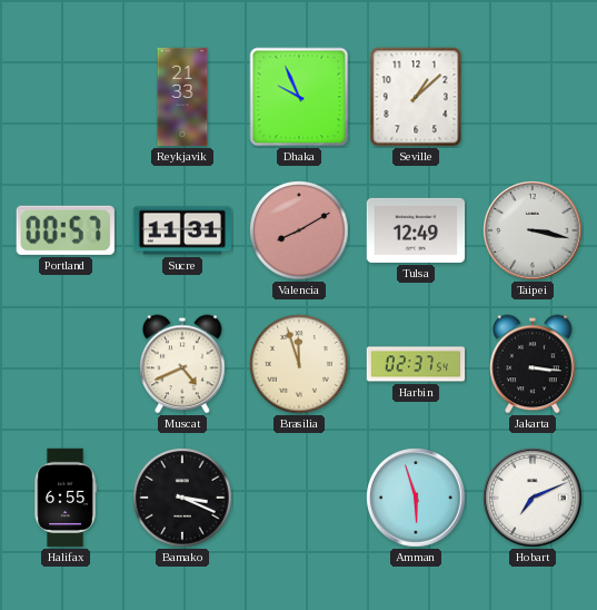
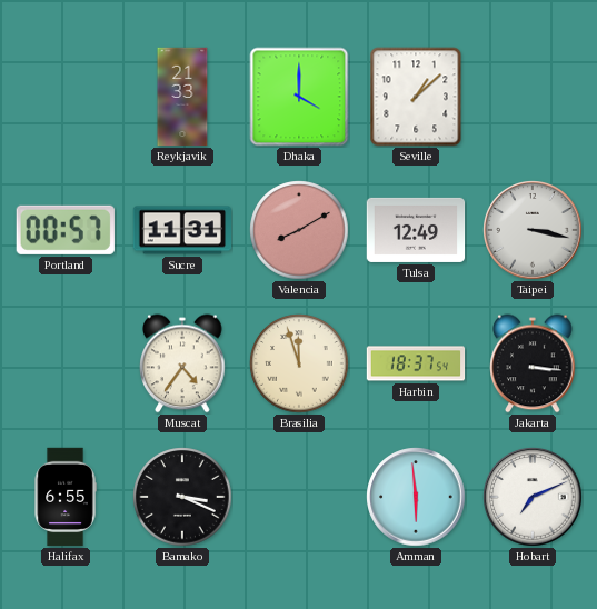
Dhaka: 9:56 -> 4:00 (299, 97)
Muscat: 4:41 -> 4:36 (182, 363)
Harbin: 02:37 -> 18:37 (416, 363)
Amman: 5:57 -> 5:59 (416, 497)
